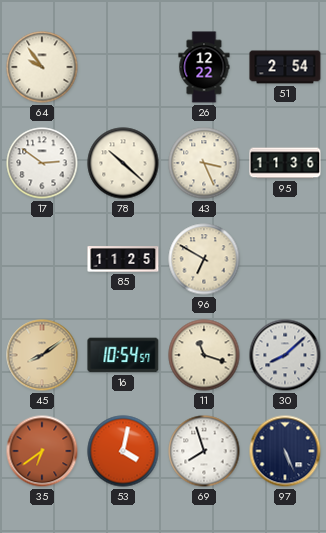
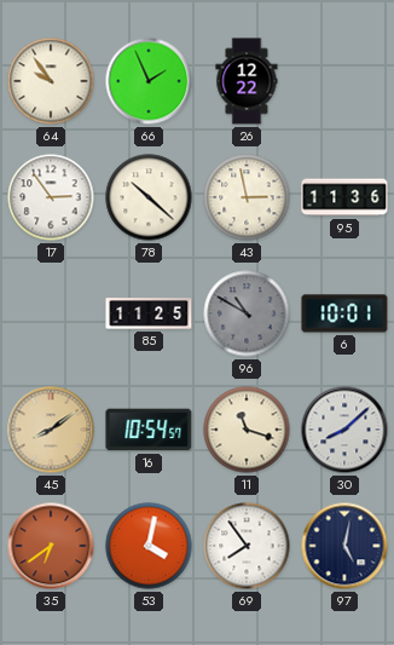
66: none -> 1:56 (149, 81)
51: 2:54 -> none (285, 67)
17: 2:51 -> 2:54 (51, 197)
43: 3:26 -> 2:58 (247, 197)
96: 6:50 -> 10:50 (247, 313)
96 dial: cream -> grey (247, 313)
6: none -> 10:01 (344, 313)
69: 7:57 -> 7:54 (247, 546)
97: 5:26 -> 5:02 (344, 546)
